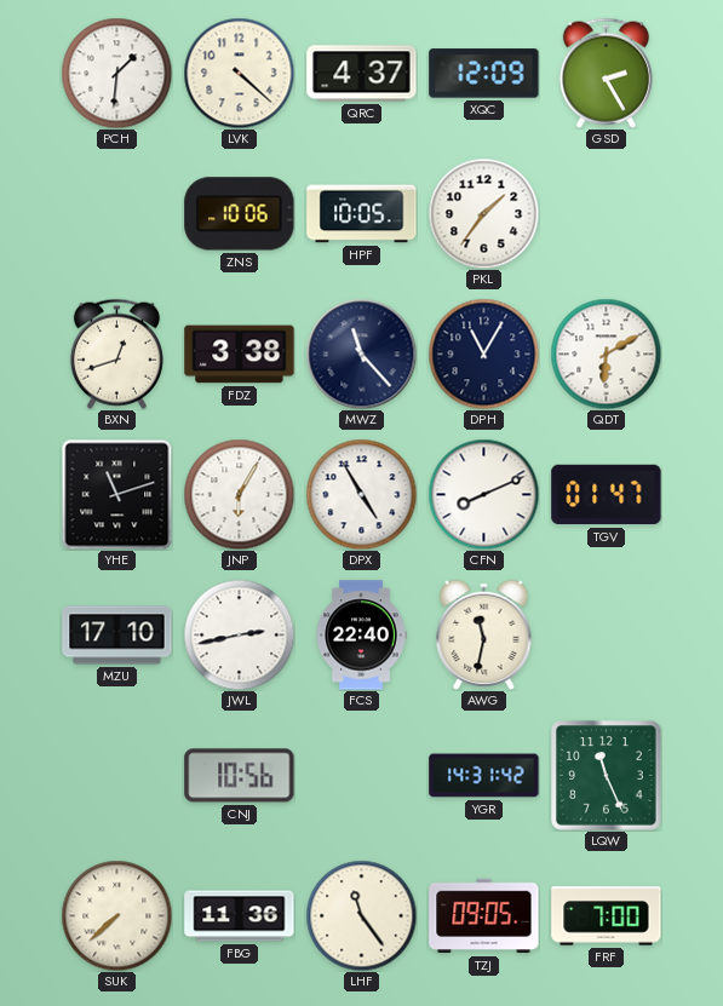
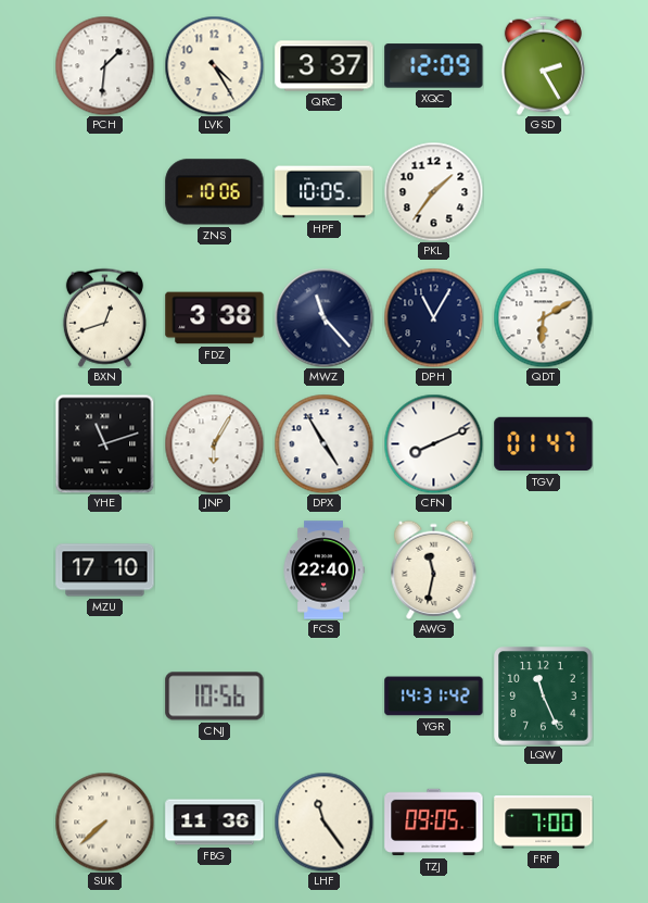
LVK: 4:22 -> 4:25 (214, 65)
QRC: 4:37 -> 3:37 (325, 66)
JWL: 2:43 -> none (239, 634)
